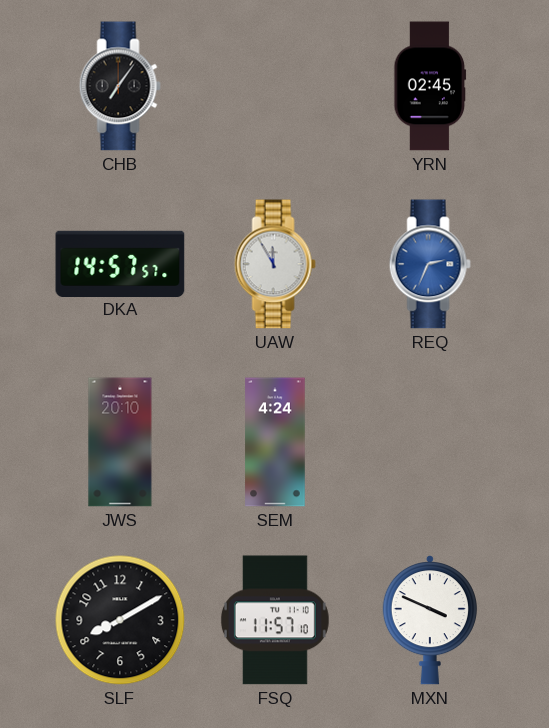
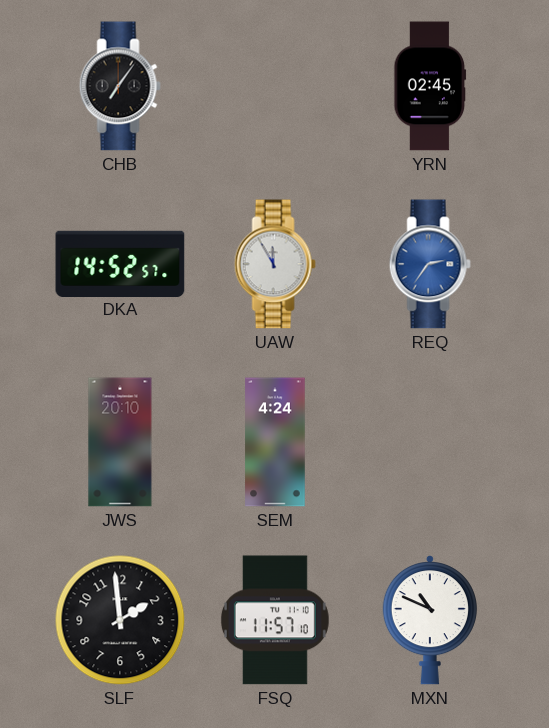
DKA: 14:57 -> 14:52 (120, 263)
REQ: 2:34 -> 2:36 (430, 264)
SLF: 8:10 -> 1:59 (120, 620)
MXN: 3:49 -> 10:49 (430, 621)
